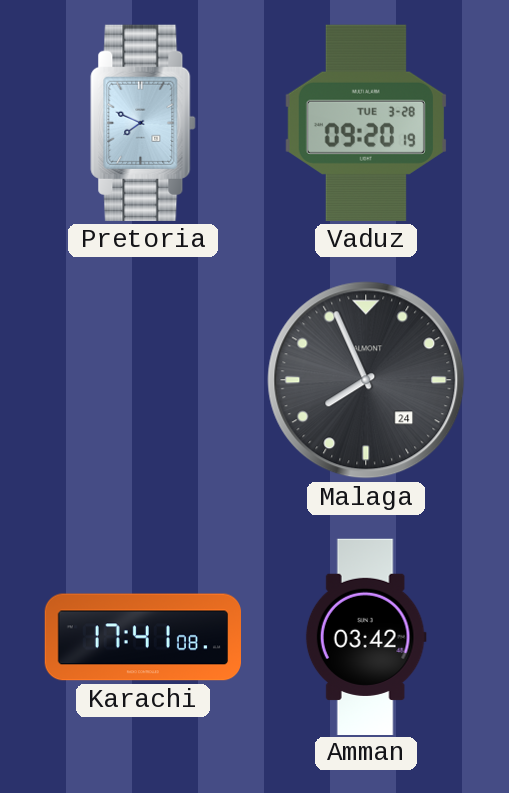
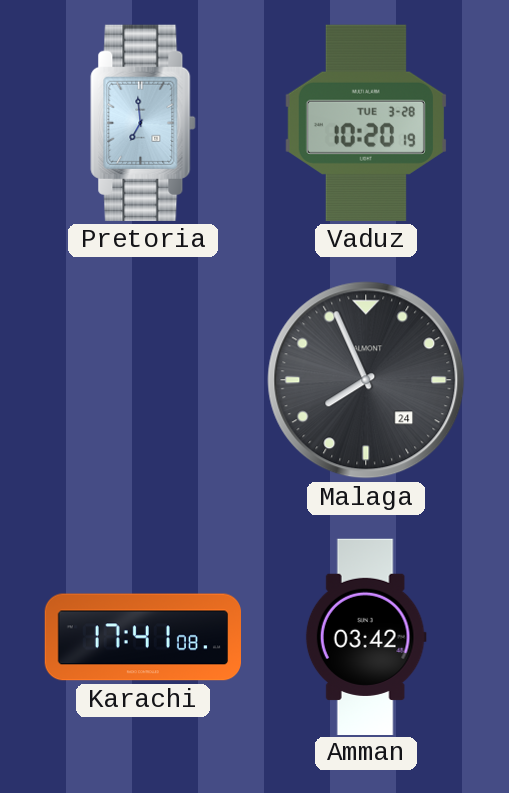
Pretoria: 7:49 -> 6:59 (143, 123)
Vaduz: 09:20 -> 10:20 (366, 123)
